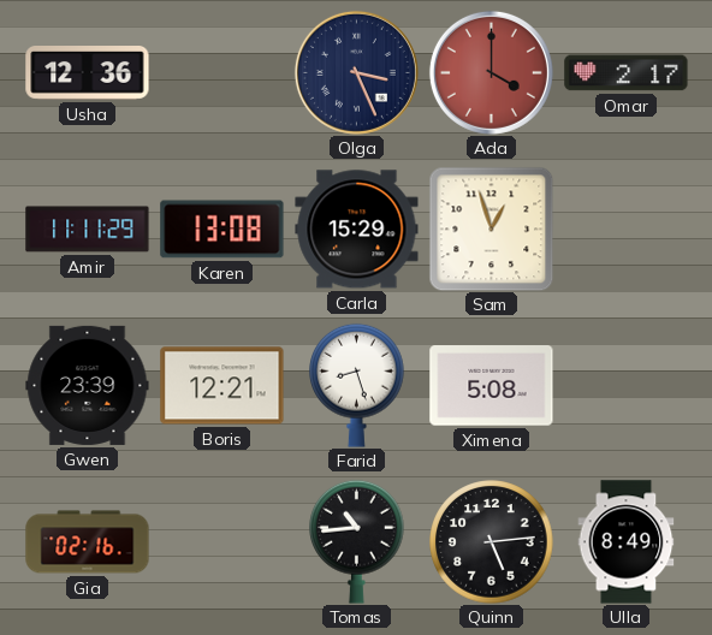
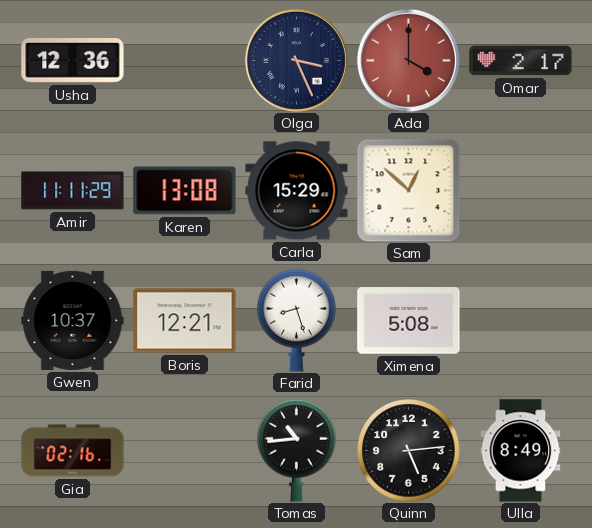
Sam: 12:57 -> 12:52 (408, 190)
Gwen: 23:39 -> 10:37 (73, 320)
